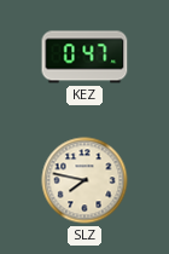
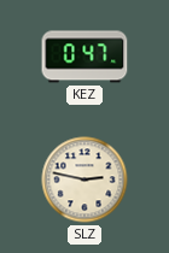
SLZ: 7:47 -> 2:47 (84, 180)
